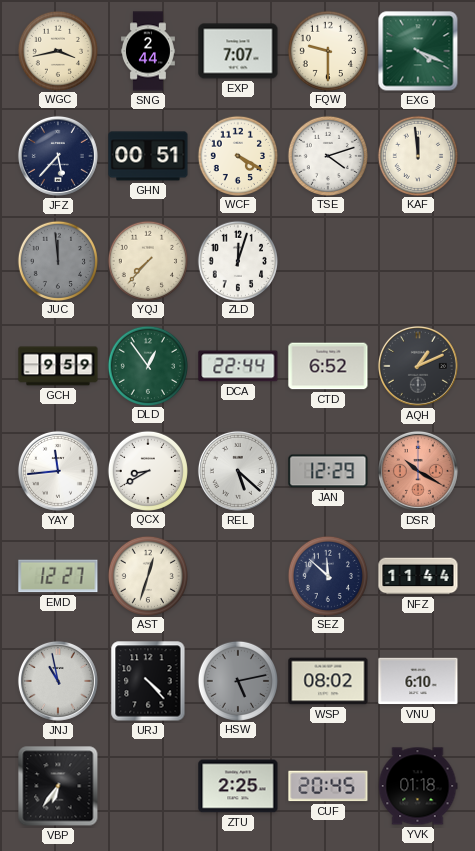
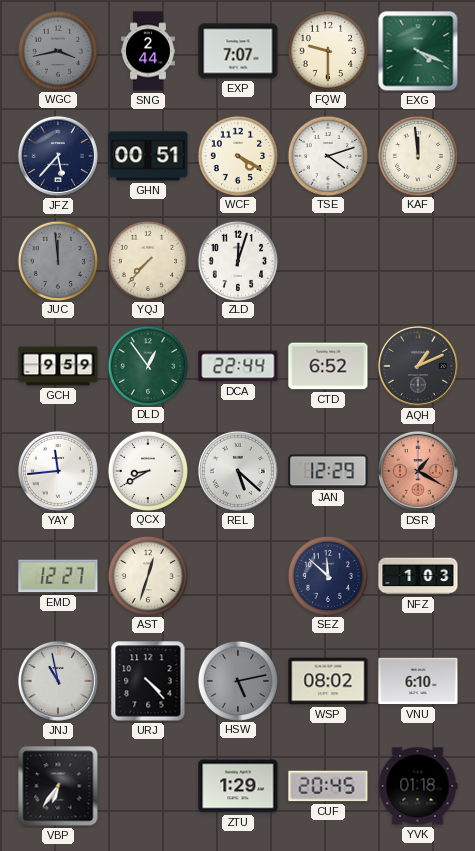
WGC dial: cream -> grey (57, 50)
DSR: 10:20 -> 1:20 (418, 471)
NFZ: 11:44 -> 1:03 (418, 576)
ZTU: 2:25 -> 1:29 (238, 786)
